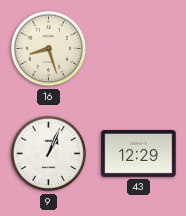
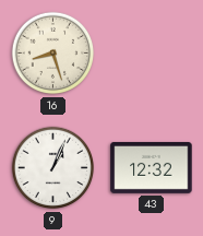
43: 12:29 -> 12:32 (152, 167)
